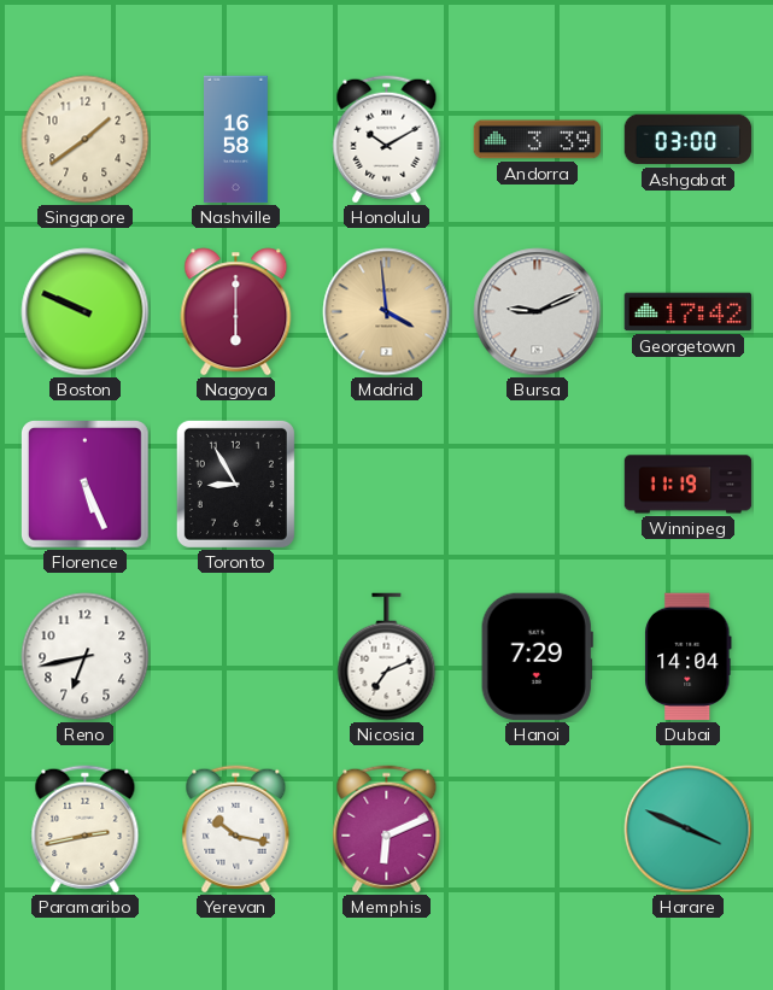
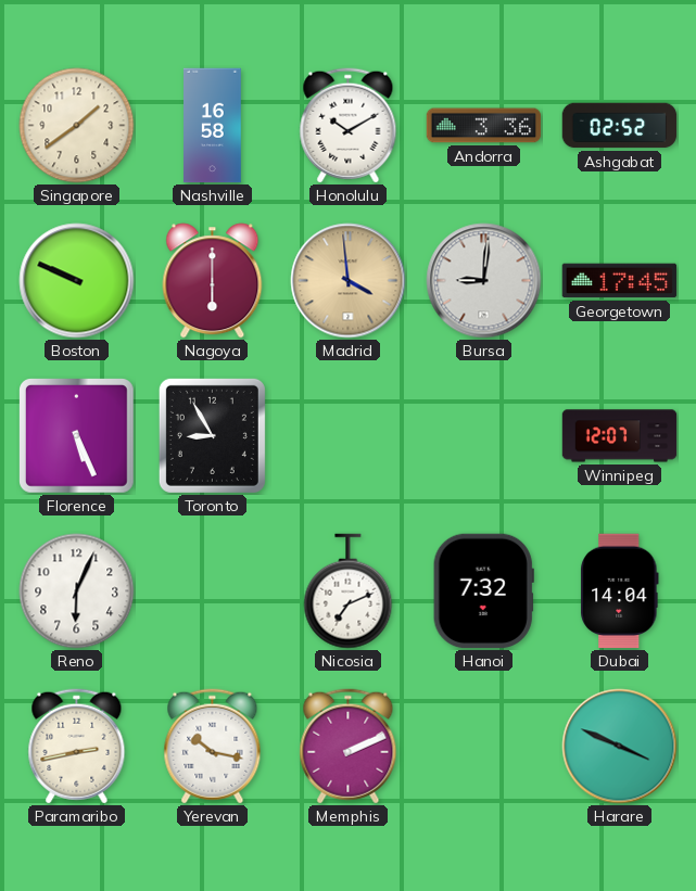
Andorra: 3:39 -> 3:36 (484, 126)
Ashgabat: 03:00 -> 02:52 (620, 126)
Bursa: 9:11 -> 9:01 (484, 281)
Georgetown: 17:42 -> 17:45 (620, 281)
Winnipeg: 11:19 -> 12:07 (620, 436)
Reno: 6:43 -> 6:04 (77, 591)
Hanoi: 7:29 -> 7:32 (483, 591)
Memphis: 6:11 -> 2:11 (349, 747)
